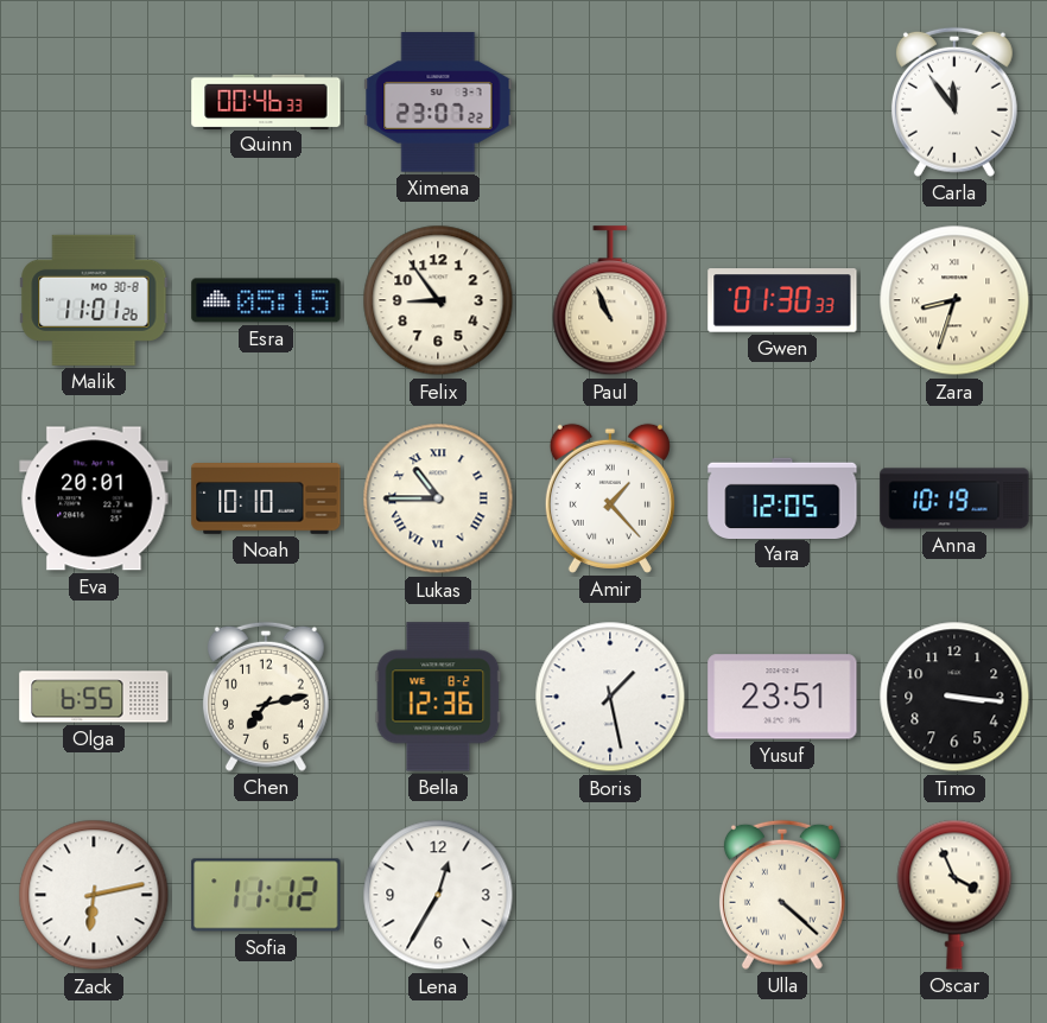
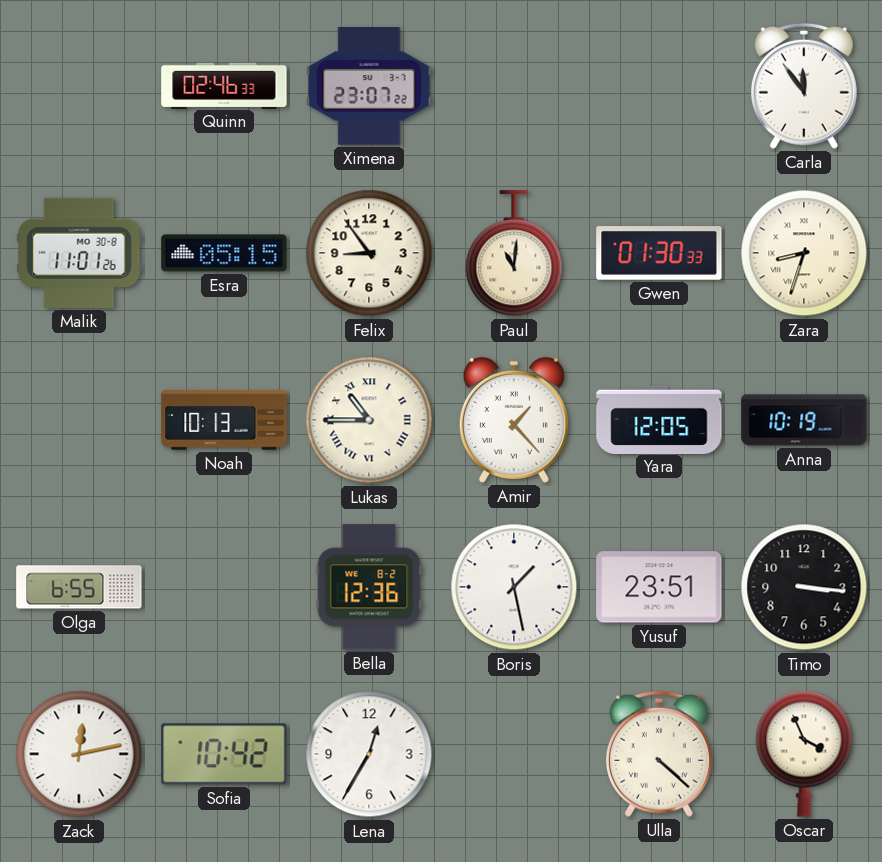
Quinn: 00:46 -> 02:46 (224, 85)
Paul: 10:56 -> 11:01 (514, 254)
Eva: 20:01 -> none (94, 498)
Noah: 10:10 -> 10:13 (224, 421)
Chen: 7:13 -> none (266, 697)
Zack: 6:13 -> 12:13 (79, 754)
Sofia: 11:12 -> 10:42 (224, 754)
